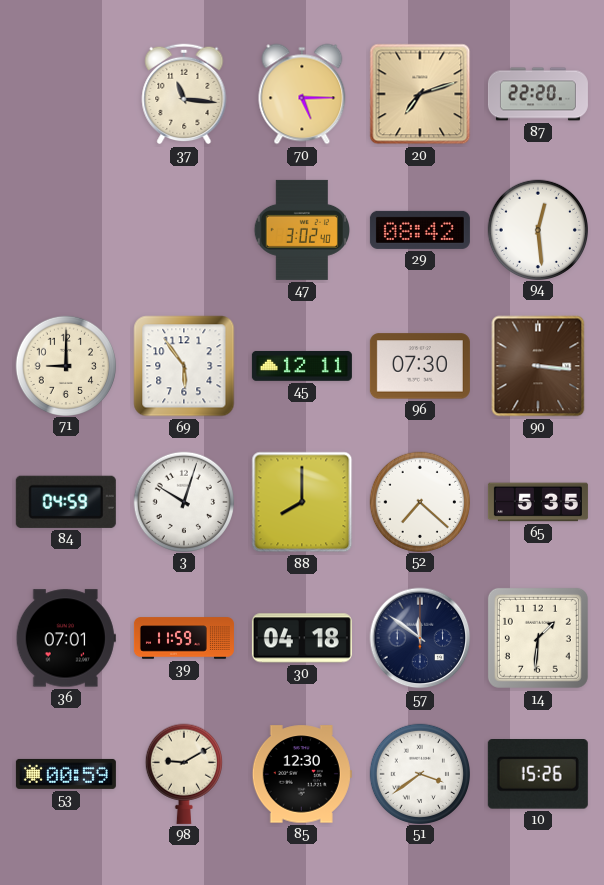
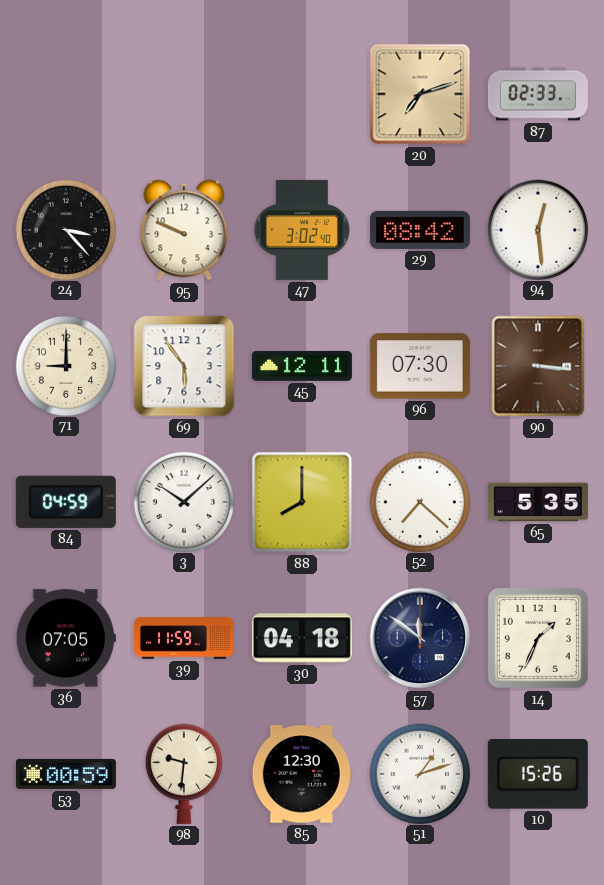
37: 11:16 -> none (184, 94)
70: 5:15 -> none (302, 94)
87: 22:20 -> 02:33 (538, 94)
24: none -> 3:23 (65, 229)
95: none -> 9:49 (184, 230)
3: 10:03 -> 10:08 (183, 501)
36: 07:01 -> 07:05 (66, 638)
14: 1:31 -> 1:34 (538, 638)
98: 9:10 -> 9:31 (184, 774)
51: 3:39 -> 1:12 (419, 773)
